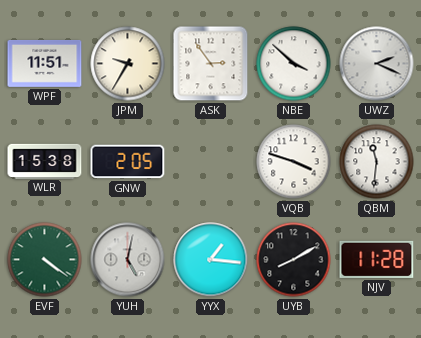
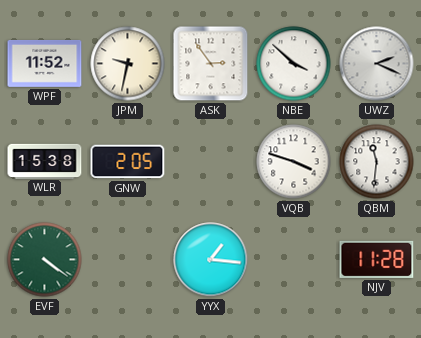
WPF: 11:51 -> 11:52 (45, 63)
JPM: 9:35 -> 9:32 (128, 64)
YUH: 5:02 -> none (128, 260)
UYB: 8:10 -> none (294, 260)
